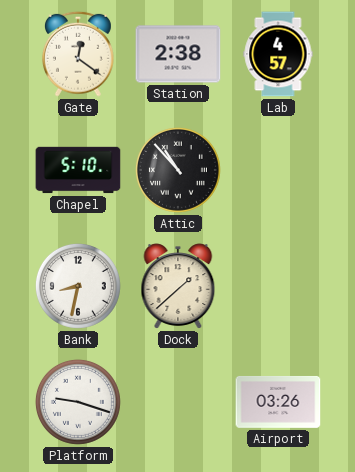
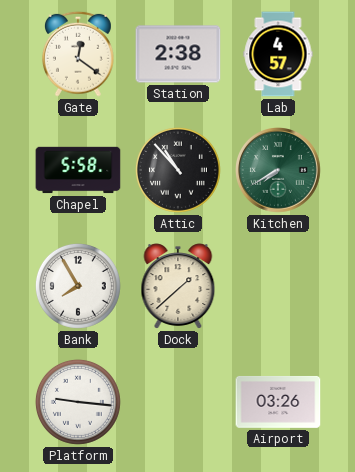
Chapel: 5:10 -> 5:58 (78, 170)
Kitchen: none -> 7:40 (279, 171)
Bank: 8:32 -> 7:55 (78, 286)
Platform: 9:18 -> 9:16 (78, 402)
